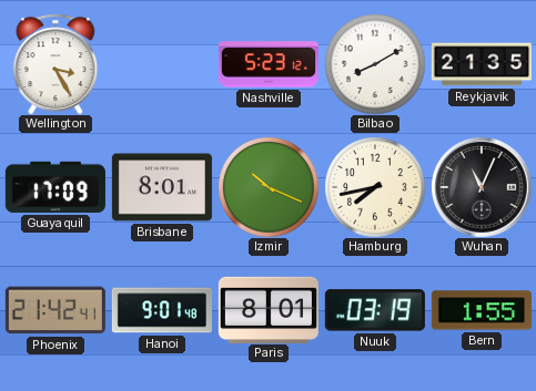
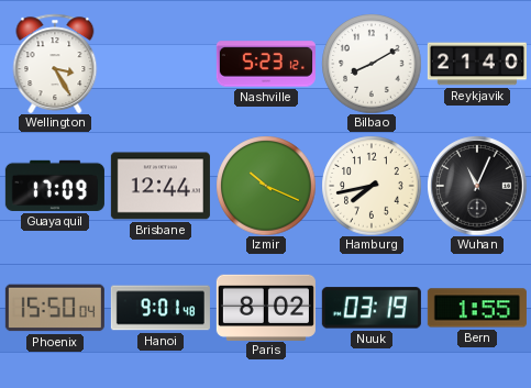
Reykjavik: 21:35 -> 21:40 (477, 64)
Brisbane: 8:01 -> 12:44 (161, 186)
Phoenix: 21:42 -> 15:50 (55, 308)
Paris: 8:01 -> 8:02 (266, 307)
